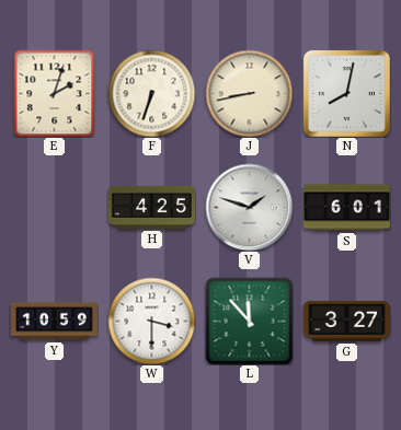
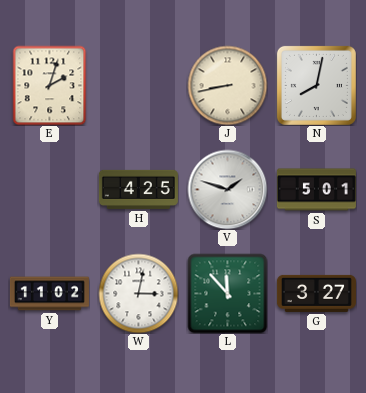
F: 6:33 -> none (151, 93)
S: 6:01 -> 5:01 (316, 190)
Y: 10:59 -> 11:02 (49, 294)
W: 3:30 -> 3:02 (138, 293)
